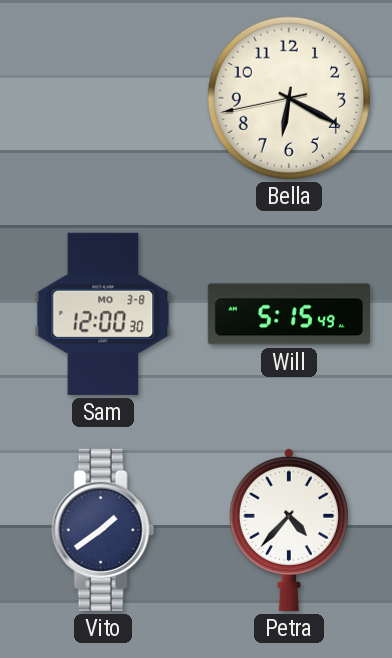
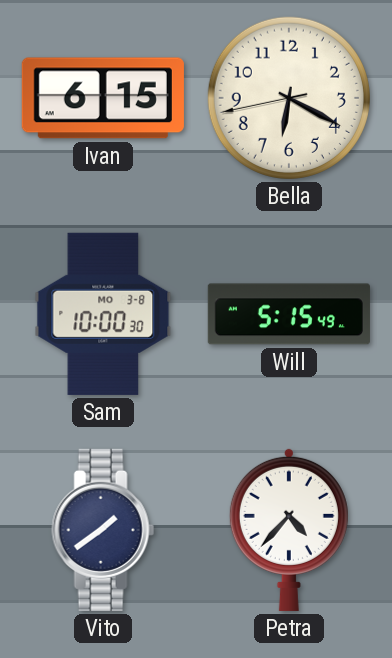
Ivan: none -> 6:15 (103, 98)
Sam: 12:00 -> 10:00 (103, 314)
